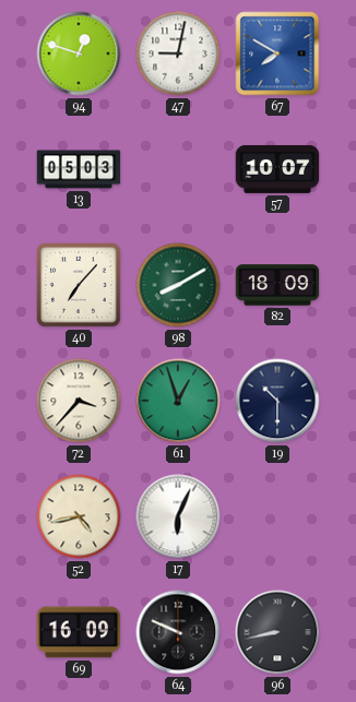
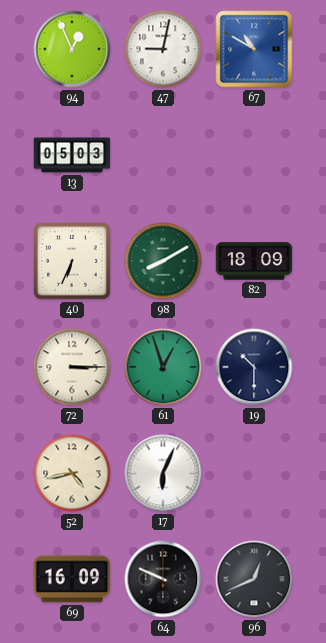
94: 12:48 -> 12:56 (72, 49)
67: 7:50 -> 10:50 (254, 49)
57: 10:07 -> none (277, 169)
40: 7:07 -> 6:34 (73, 262)
72: 3:37 -> 3:15 (72, 367)
96: 8:43 -> 12:41 (254, 579)
